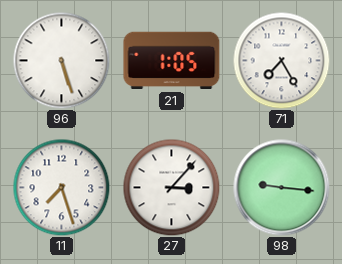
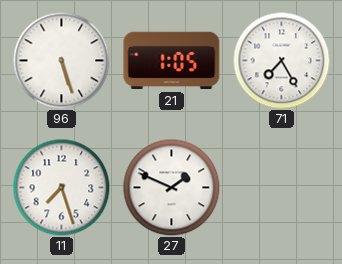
27: 3:07 -> 1:49 (171, 187)
98: 9:16 -> none (282, 188)
